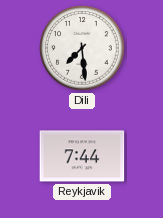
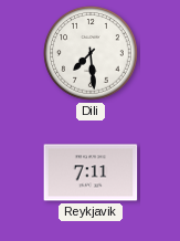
Reykjavik: 7:44 -> 7:11 (91, 172)
